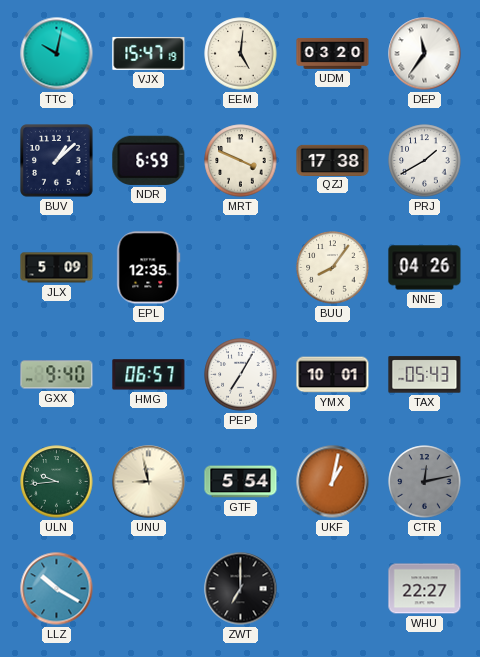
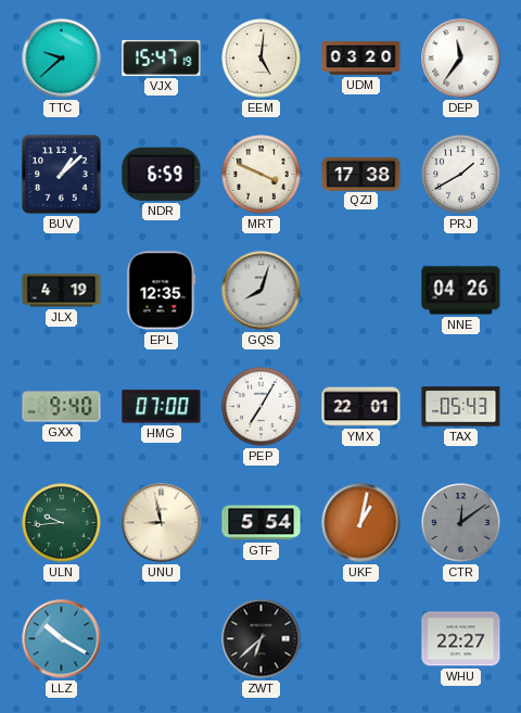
TTC: 10:02 -> 9:38 (62, 59)
JLX: 5:09 -> 4:19 (62, 291)
GQS: none -> 8:03 (262, 291)
BUU: 8:06 -> none (333, 268)
HMG: 06:57 -> 07:00 (162, 407)
YMX: 10:01 -> 22:01 (361, 407)
CTR: 12:13 -> 12:09 (461, 523)
ZWT: 7:00 -> 6:38 (262, 639)
